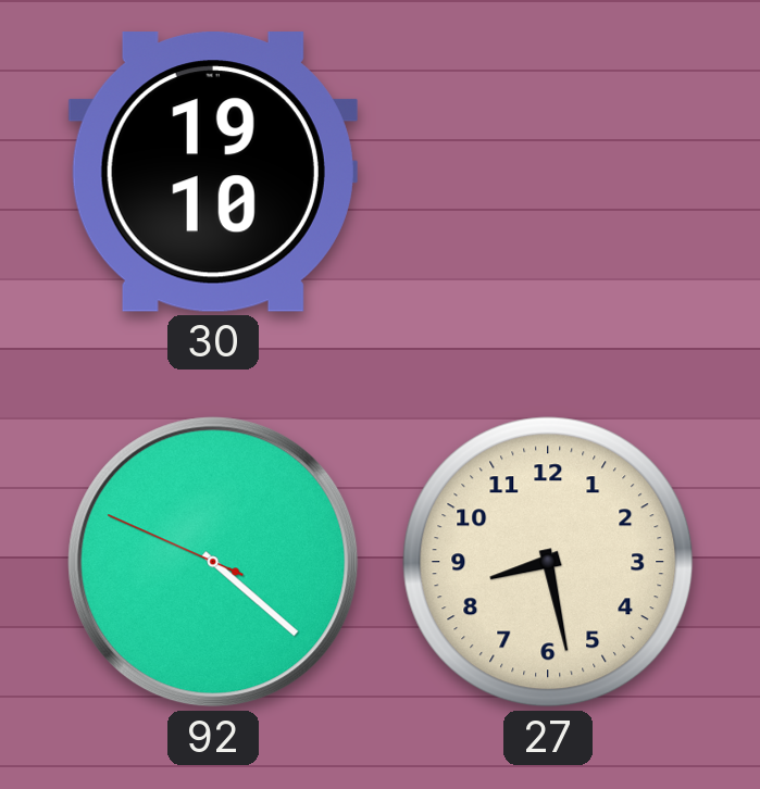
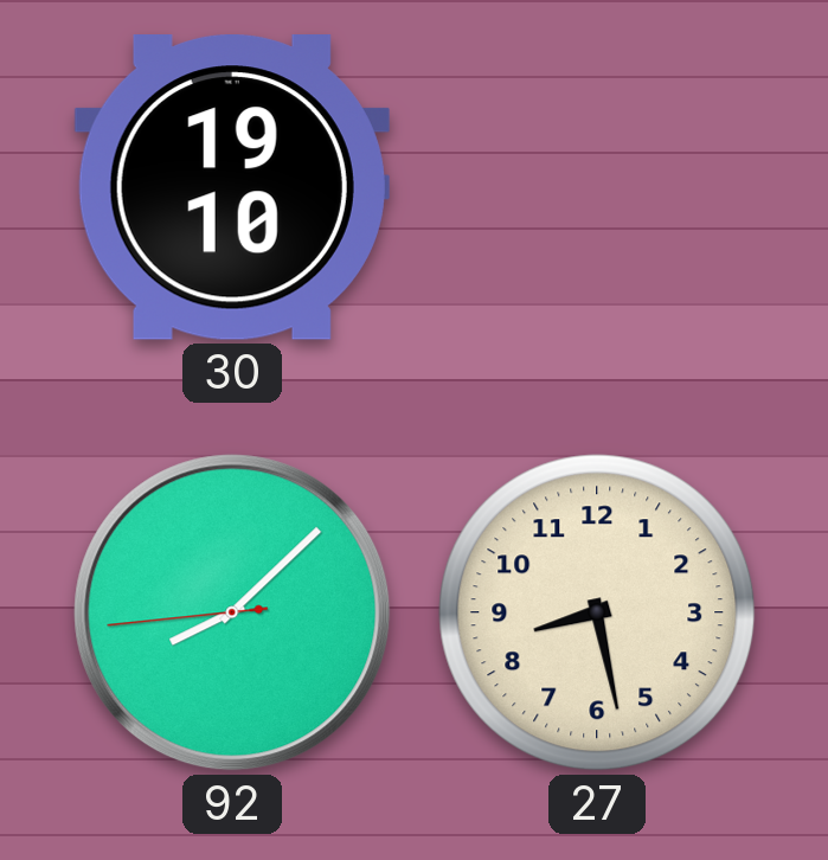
92: 4:21 -> 8:07 (232, 612)
